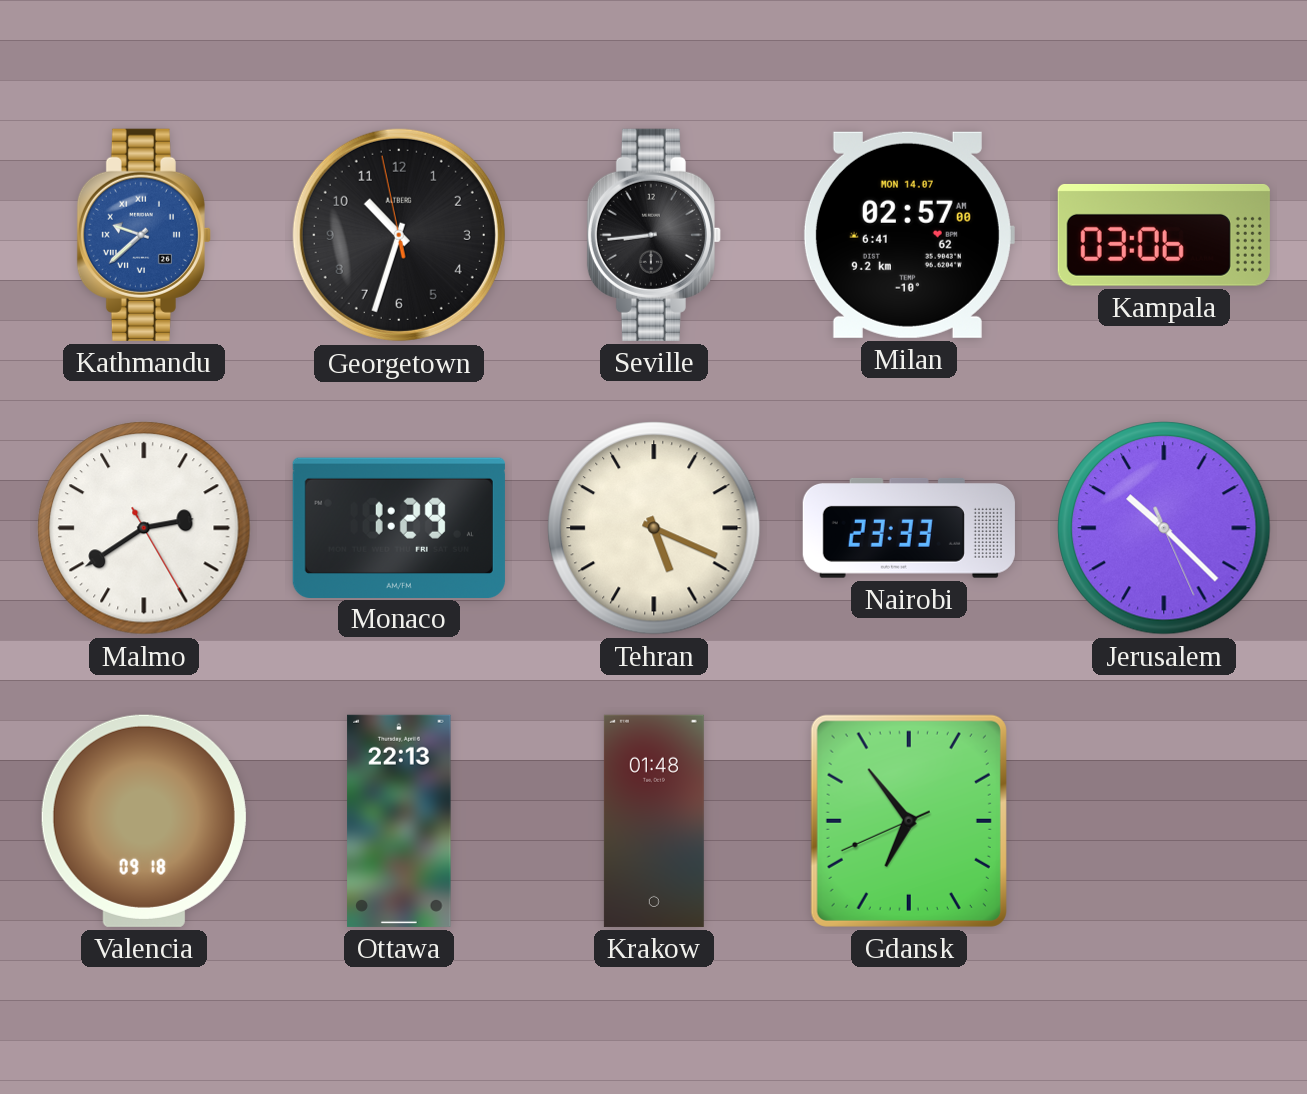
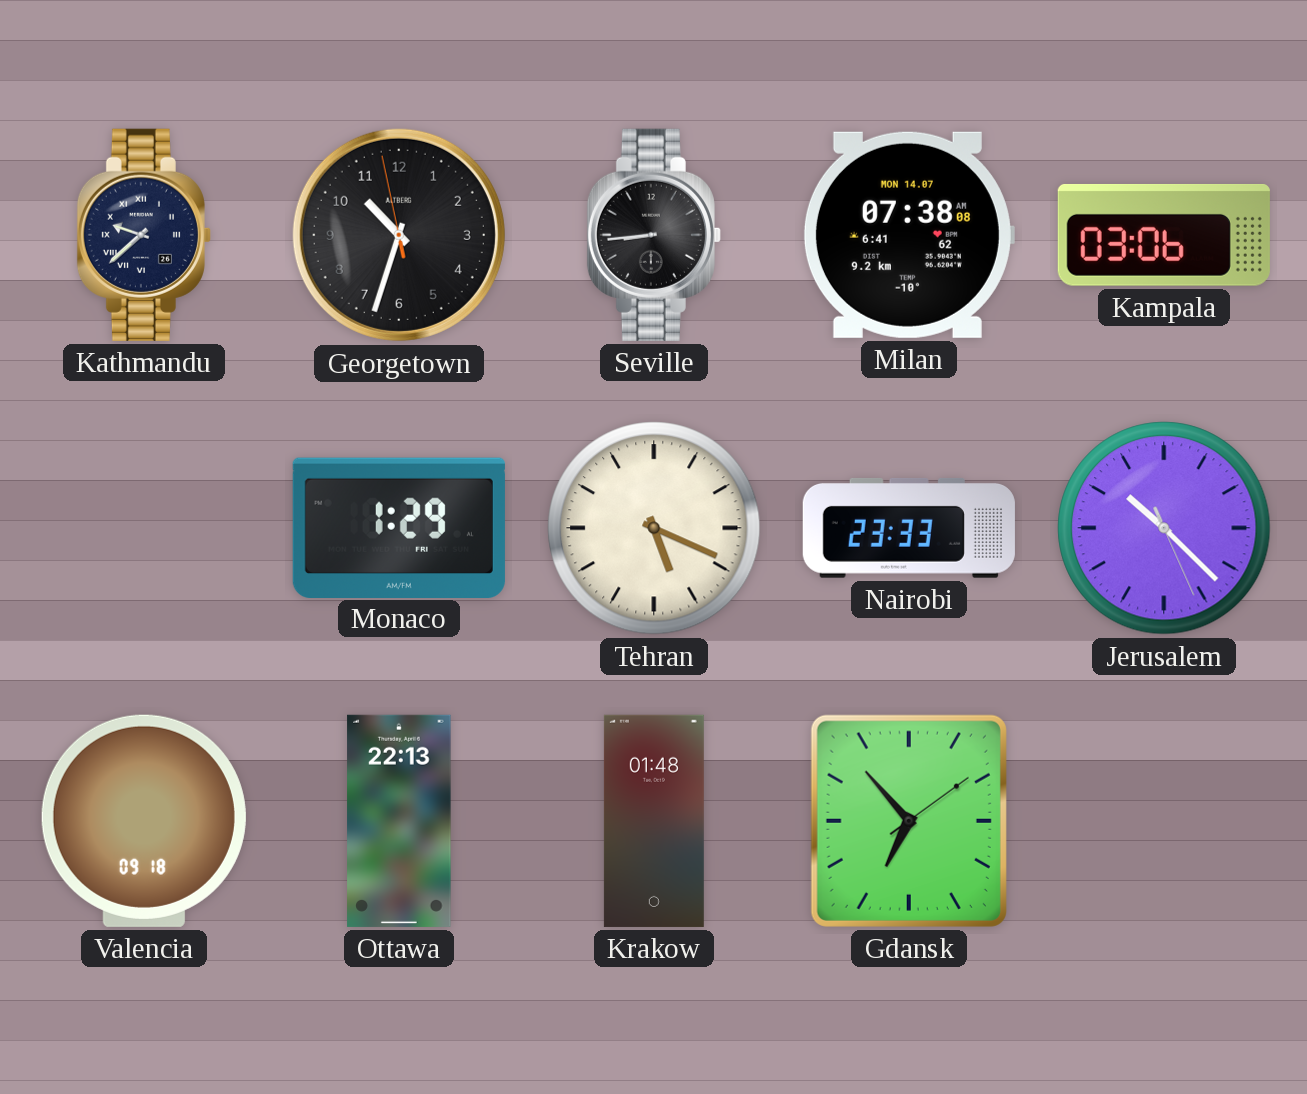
Kathmandu dial: blue -> navy (144, 235)
Milan: 02:57 -> 07:38 (908, 235)
Malmo: 2:39 -> none (144, 528)
Gdansk: 6:53:41 -> 6:53:09 (909, 821)
